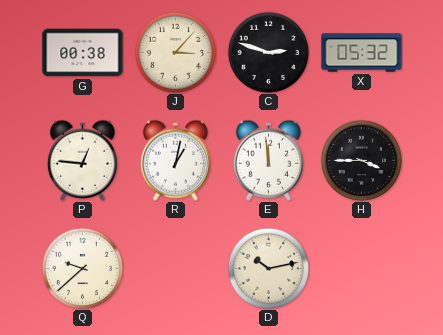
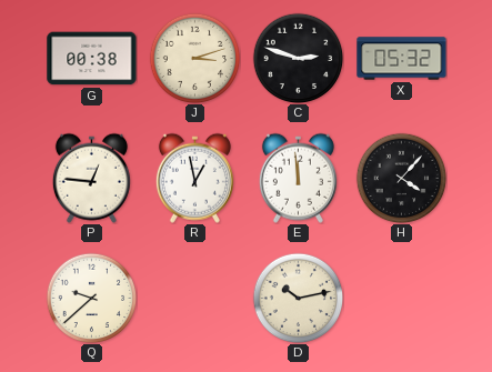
J: 3:07 -> 3:12 (194, 58)
R: 1:02 -> 12:58 (194, 178)
H: 3:45 -> 4:07 (401, 178)
